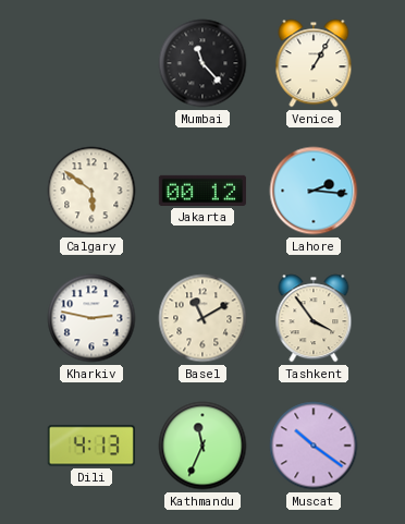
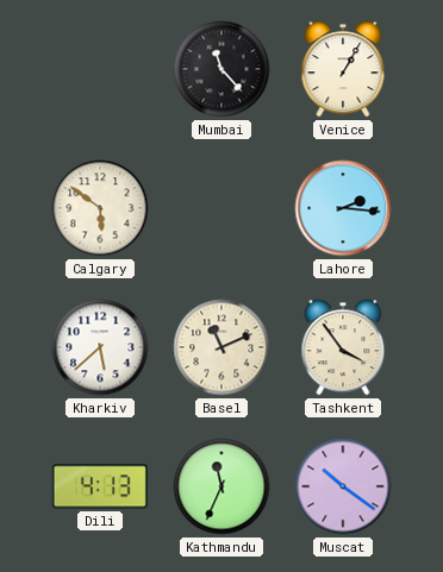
Jakarta: 00:12 -> none (202, 191)
Kharkiv: 2:47 -> 5:38 (100, 347)
Basel: 11:10 -> 11:11 (221, 347)
